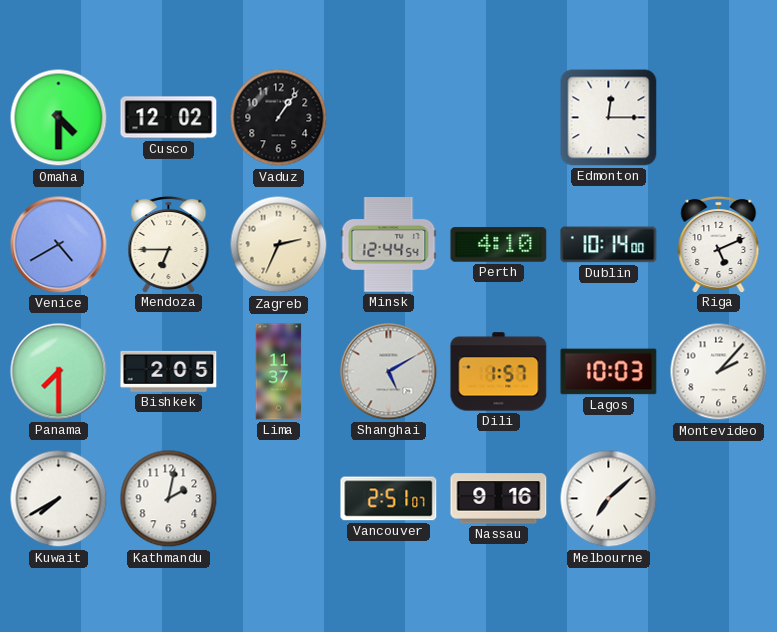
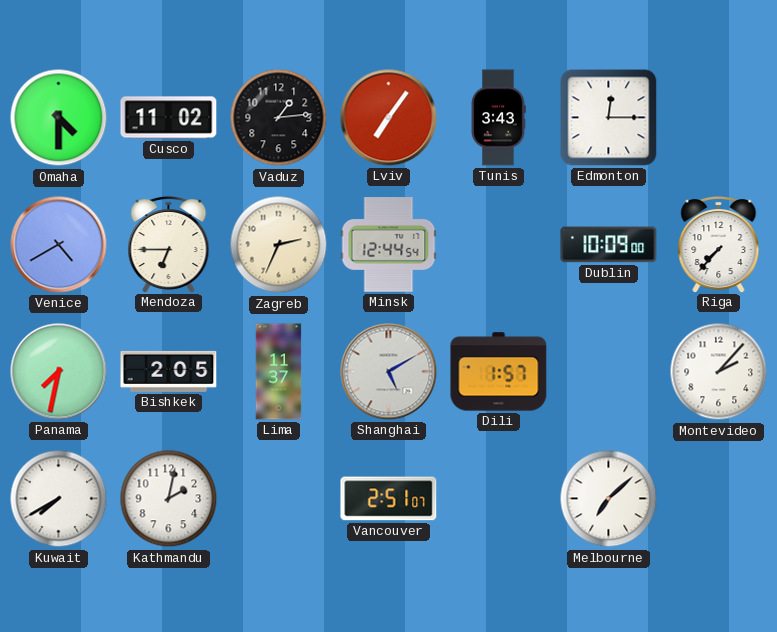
Cusco: 12:02 -> 11:02 (169, 118)
Vaduz: 1:06 -> 1:14 (279, 118)
Lviv: none -> 7:06 (389, 118)
Tunis: none -> 3:43 (498, 118)
Perth: 4:10 -> none (499, 245)
Dublin: 10:14 -> 10:09 (609, 245)
Riga: 5:11 -> 7:37 (719, 244)
Panama: 7:30 -> 7:32 (59, 372)
Lagos: 10:03 -> none (609, 372)
Nassau: 9:16 -> none (499, 499)
